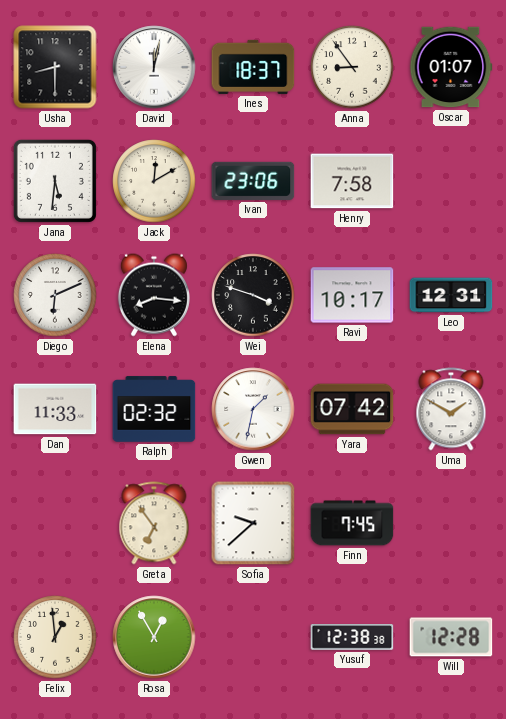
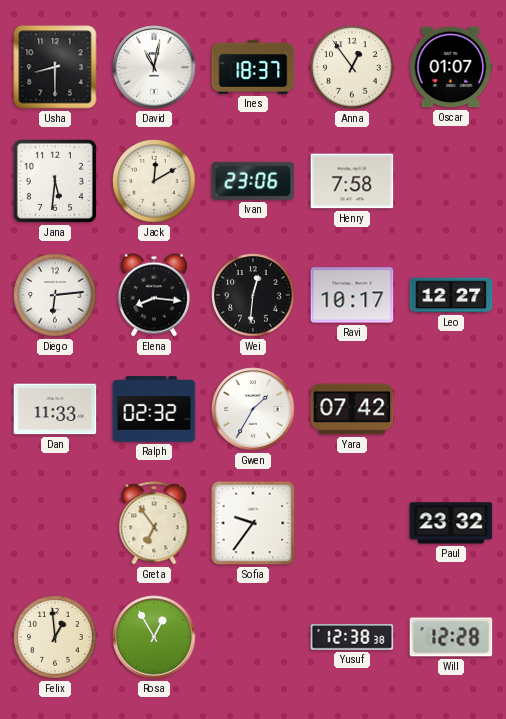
David: 12:02 -> 11:02 (154, 67)
Anna: 8:54 -> 12:54 (352, 67)
Diego: 6:11 -> 6:14 (55, 295)
Wei: 3:48 -> 12:31 (253, 295)
Leo: 12:31 -> 12:27 (451, 295)
Gwen: 1:32 -> 1:35 (253, 409)
Uma: 1:50 -> none (451, 409)
Sofia: 9:38 -> 9:36 (253, 523)
Finn: 7:45 -> none (352, 523)
Paul: none -> 23:32 (451, 523)
